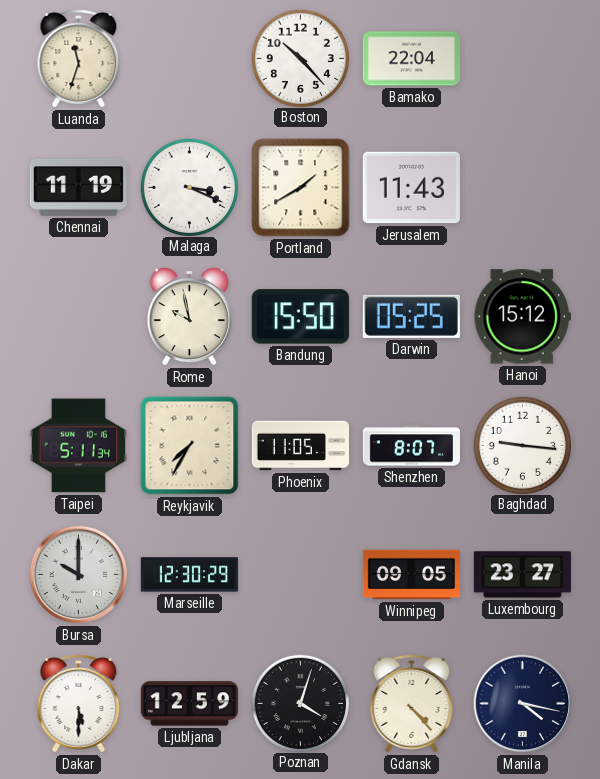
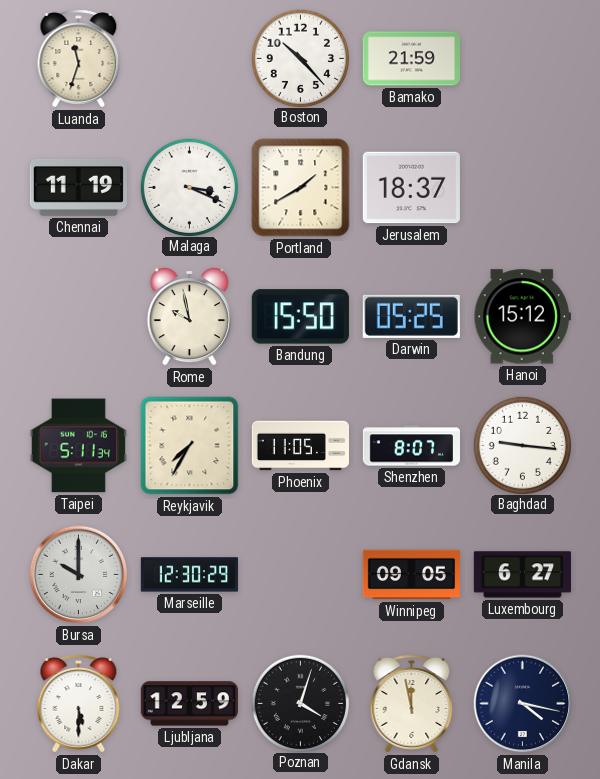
Bamako: 22:04 -> 21:59 (411, 59)
Jerusalem: 11:43 -> 18:37 (411, 188)
Luxembourg: 23:27 -> 6:27 (522, 575)
Gdansk: 4:23 -> 11:58 (412, 704)
